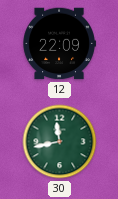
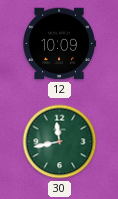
12: 22:09 -> 10:09 (59, 44)
